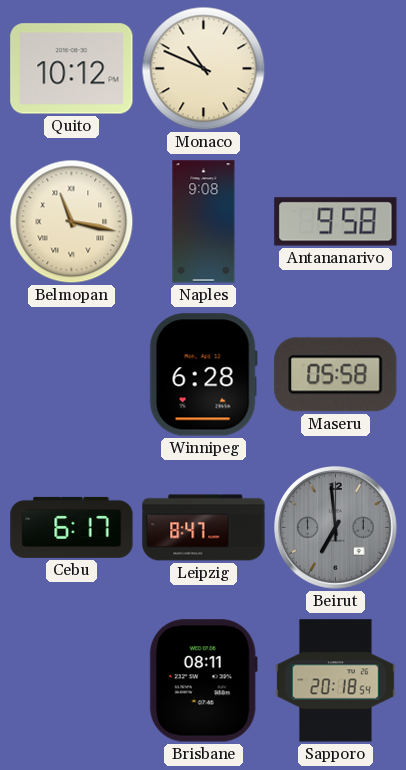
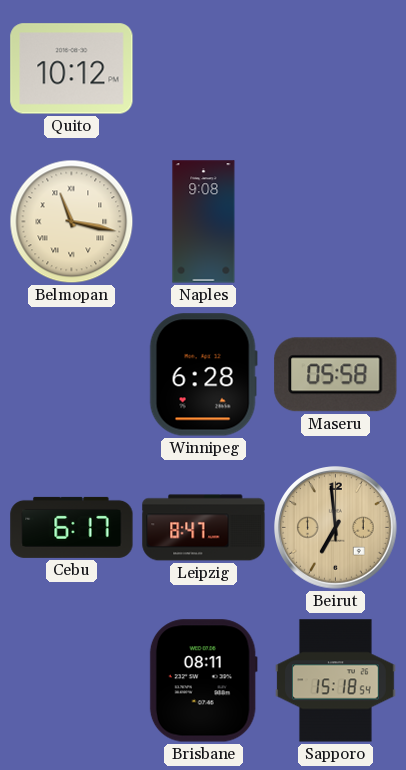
Monaco: 10:49 -> none (204, 69)
Antananarivo: 9:58 -> none (336, 222)
Beirut dial: grey -> champagne (336, 528)
Sapporo: 20:18 -> 15:18 (336, 681)
